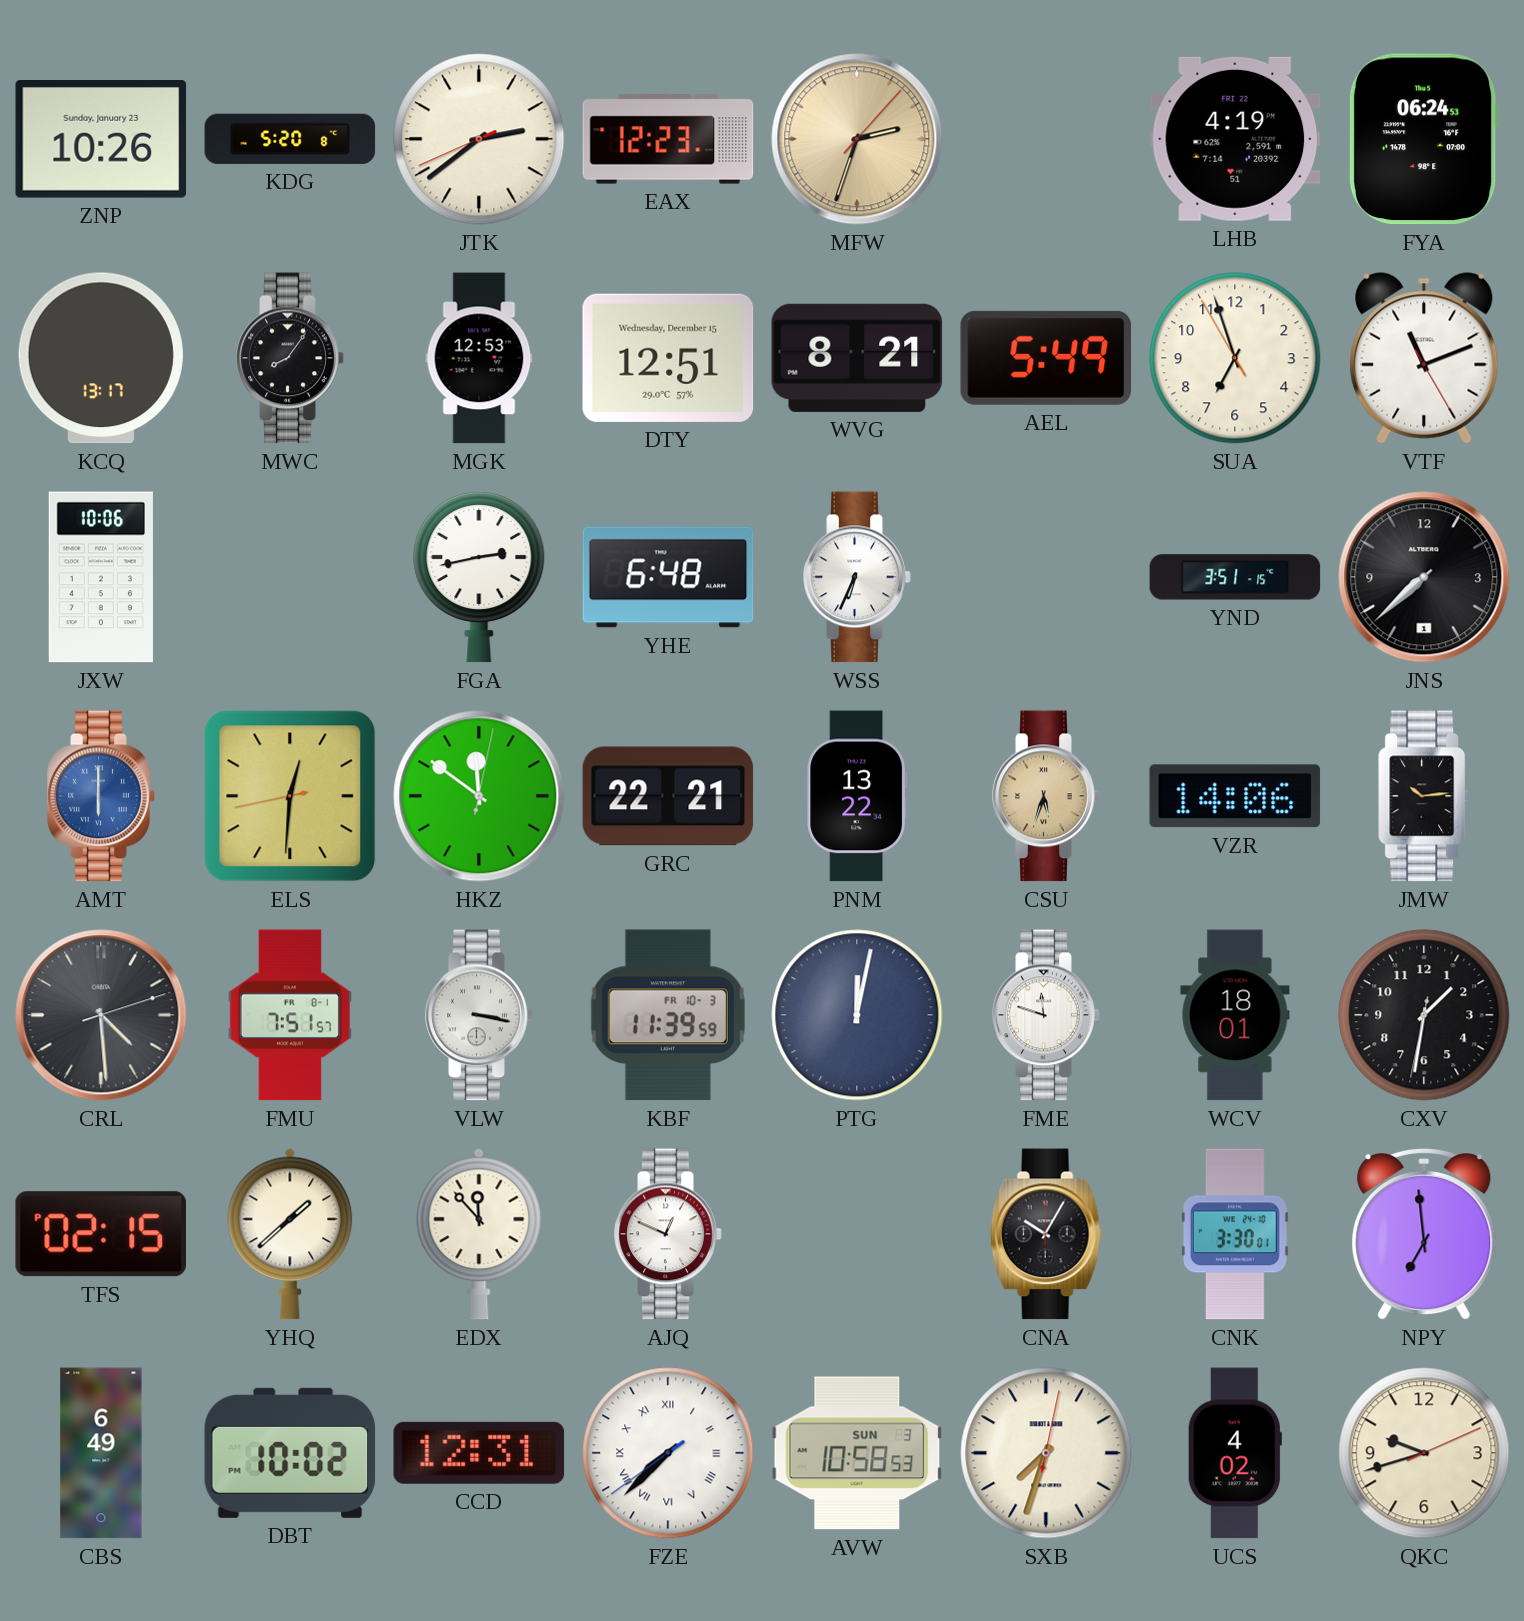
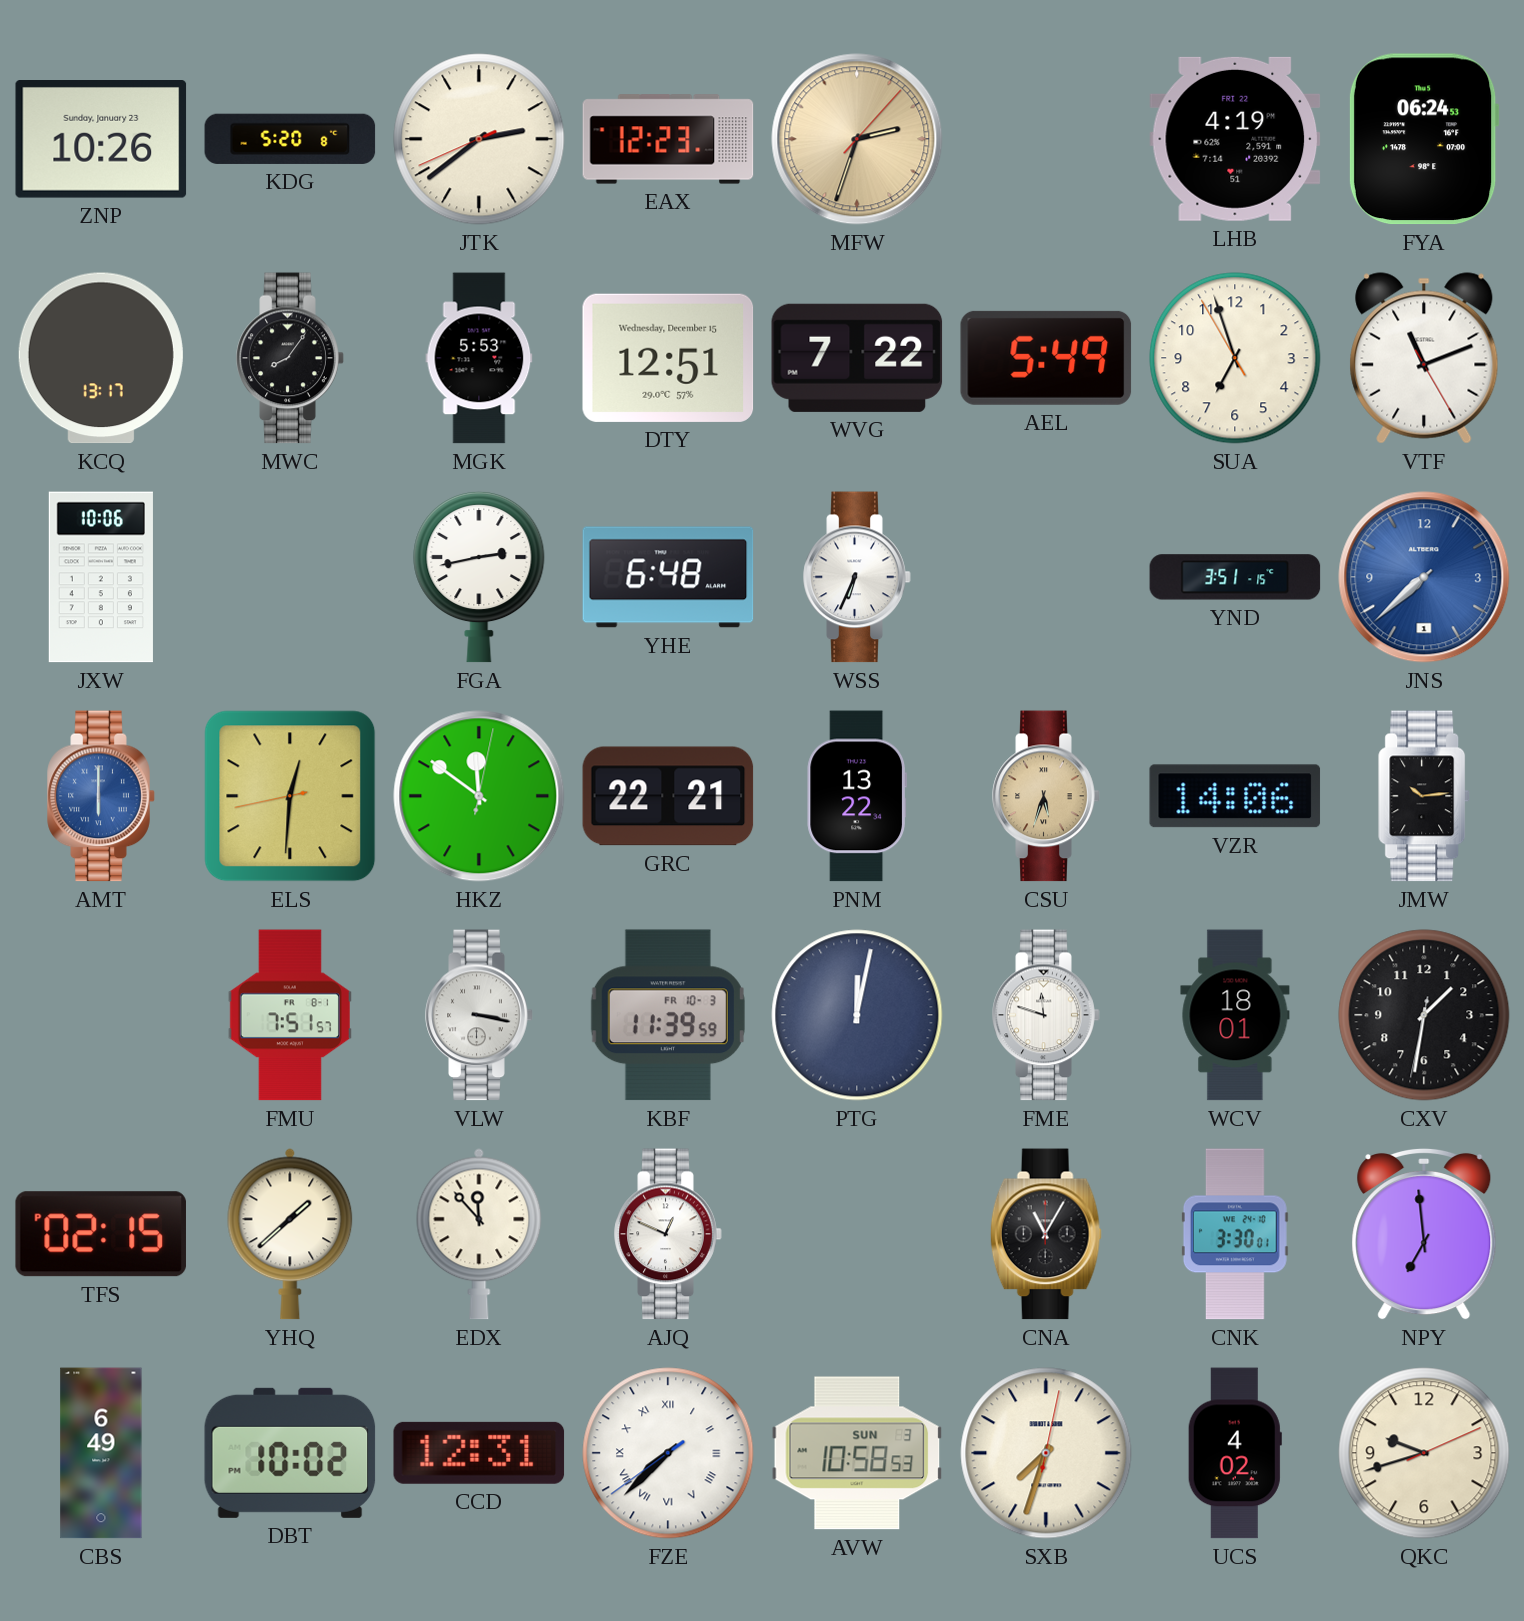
MGK: 12:53 -> 5:53 (479, 358)
WVG: 8:21 -> 7:22 (857, 358)
JNS dial: black -> blue (1424, 577)
CRL: 4:29 -> none (101, 1015)
CNA: 10:05 -> 11:05 (1046, 1234)
